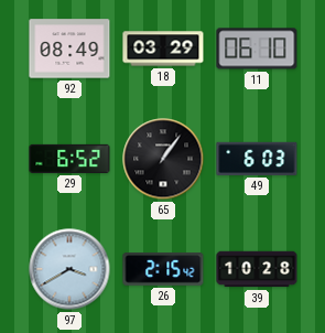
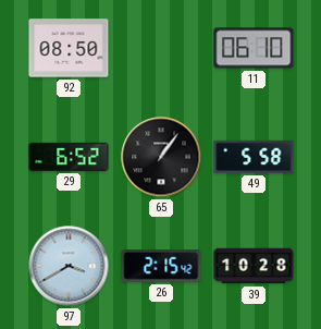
92: 08:49 -> 08:50 (69, 48)
18: 03:29 -> none (163, 49)
49: 6:03 -> 5:58 (254, 157)
